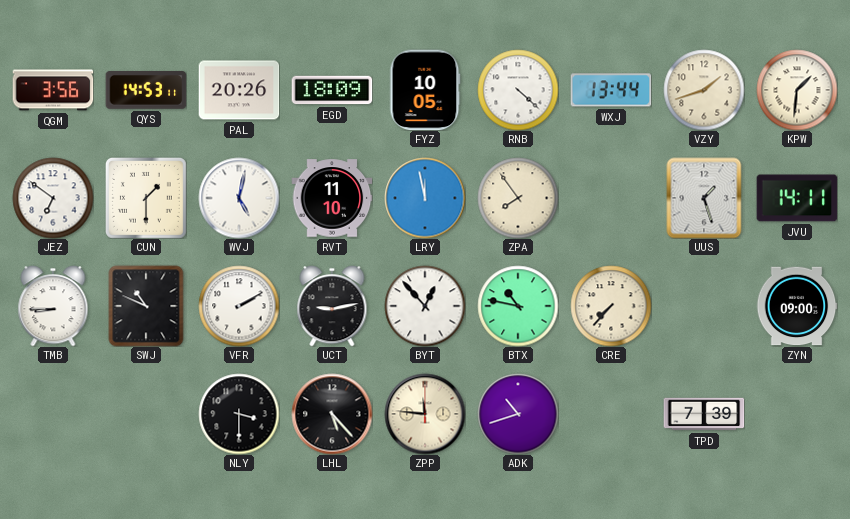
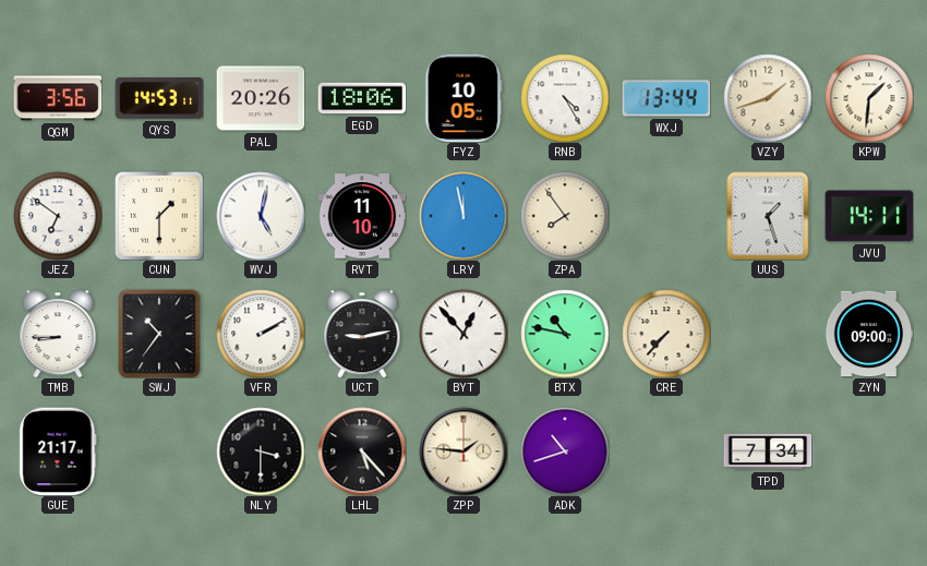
EGD: 18:09 -> 18:06 (362, 98)
RNB: 4:22 -> 4:25 (565, 98)
SWJ: 10:49 -> 10:36 (159, 334)
GUE: none -> 21:17 (58, 451)
ZPP: 11:46 -> 1:46 (463, 451)
TPD: 7:39 -> 7:34 (768, 451)
